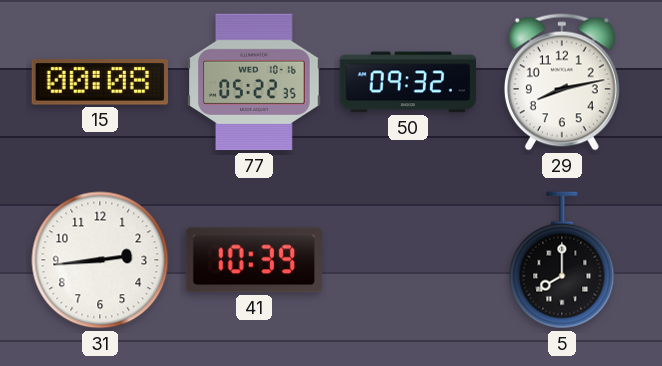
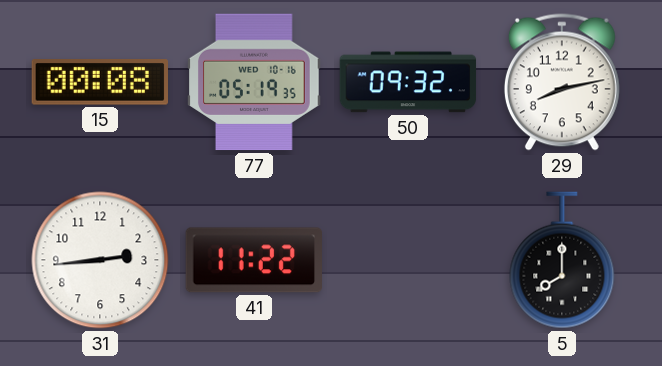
77: 05:22 -> 05:19 (254, 82)
41: 10:39 -> 11:22 (253, 260)
